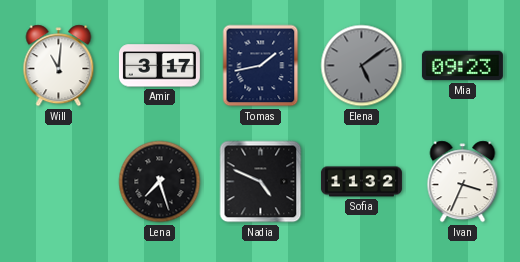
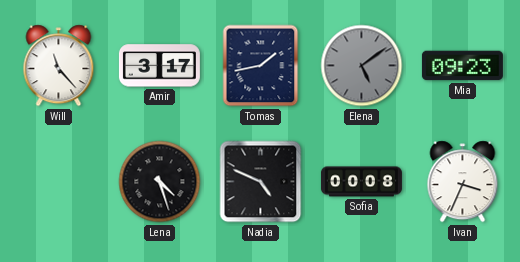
Will: 11:01 -> 11:23 (59, 66)
Lena: 7:27 -> 4:27 (160, 182)
Sofia: 11:32 -> 00:08 (361, 182)
